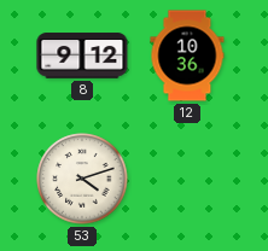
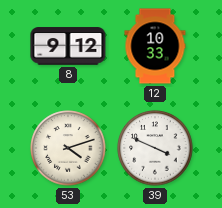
12: 10:36 -> 10:33 (155, 46)
39: none -> 3:49 (155, 148)
